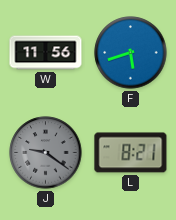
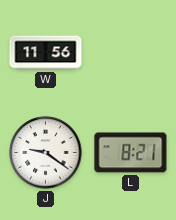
F: 5:42 -> none (131, 53)
J dial: grey -> white (46, 153)
